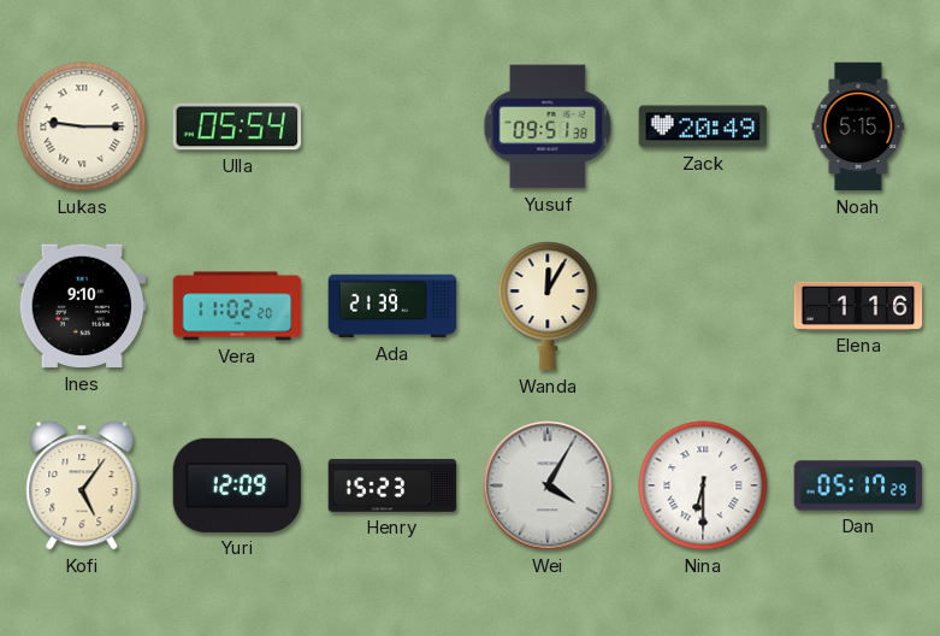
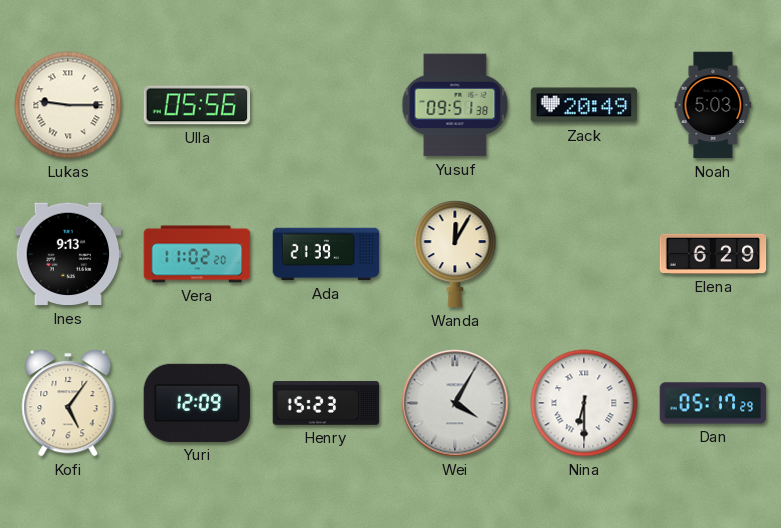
Ulla: 05:54 -> 05:56 (197, 105)
Noah: 5:15 -> 5:03 (713, 105)
Ines: 9:10 -> 9:13 (68, 254)
Elena: 1:16 -> 6:29 (713, 254)
